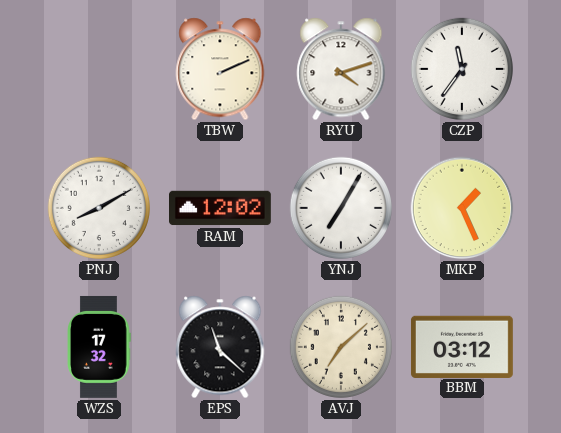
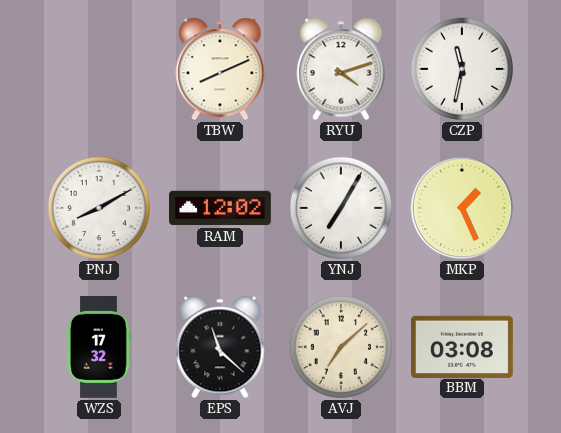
TBW: 2:11 -> 8:11 (220, 69)
CZP: 11:36 -> 11:32 (462, 69)
BBM: 03:12 -> 03:08 (462, 346)
